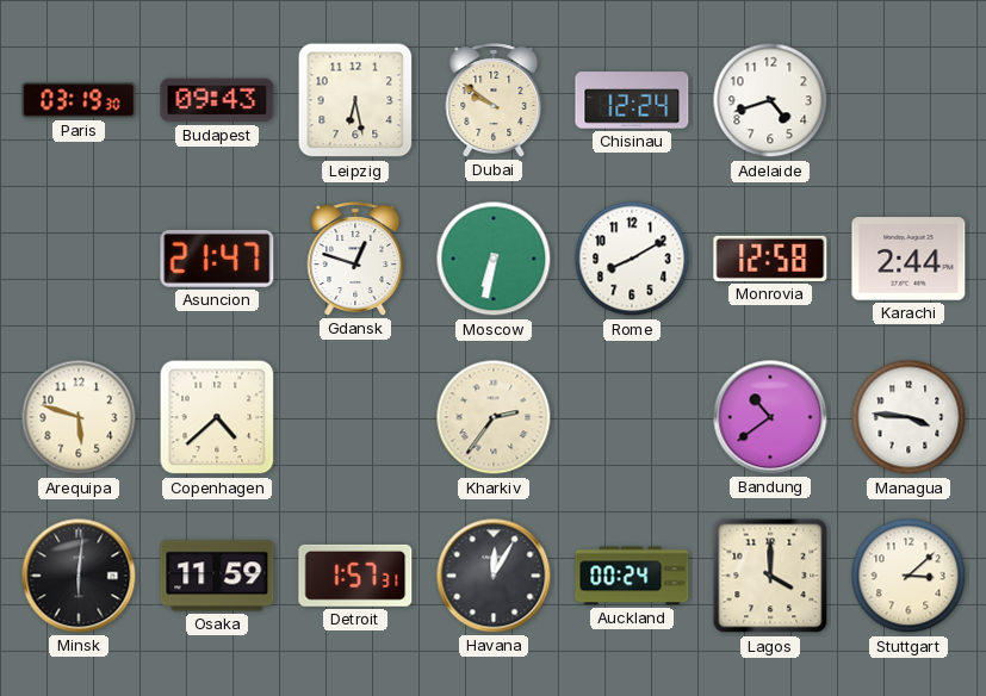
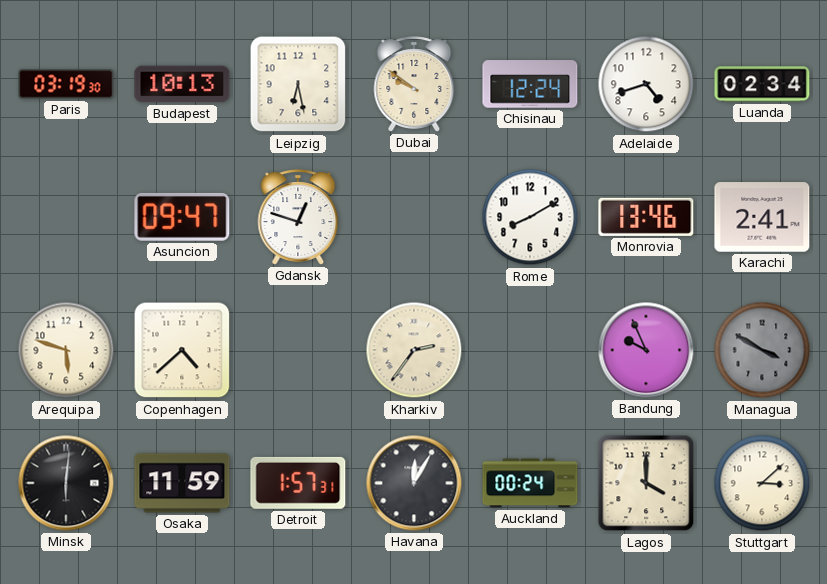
Budapest: 09:43 -> 10:13 (182, 84)
Luanda: none -> 02:34 (762, 84)
Asuncion: 21:47 -> 09:47 (182, 217)
Moscow: 6:32 -> none (494, 259)
Monrovia: 12:58 -> 13:46 (646, 217)
Karachi: 2:44 -> 2:41 (762, 217)
Bandung: 10:39 -> 9:56 (646, 350)
Managua: 3:46 -> 3:50 (762, 350)
Managua dial: white -> grey (762, 350)
